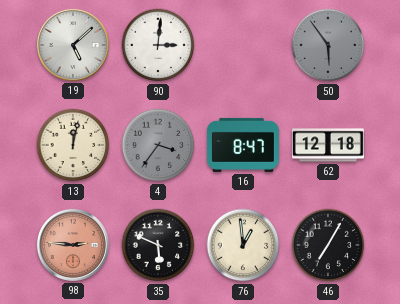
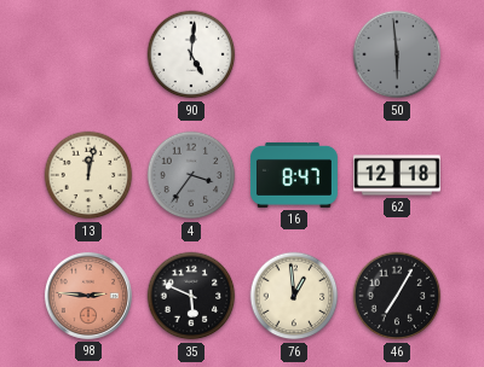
19: 5:08 -> none (73, 45)
90: 3:01 -> 5:01 (191, 54)
50: 5:54 -> 5:59 (397, 54)
